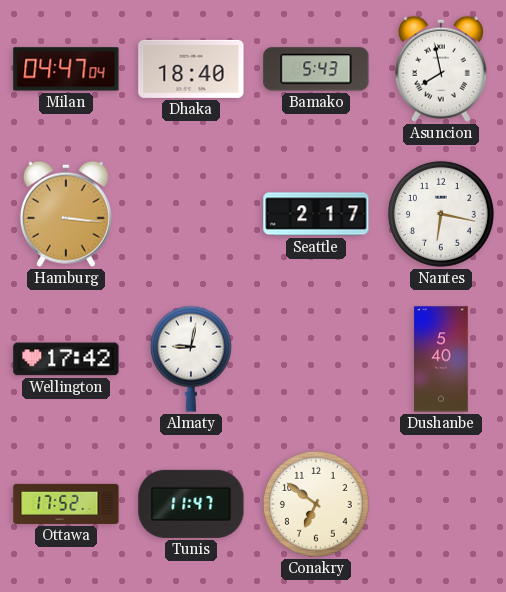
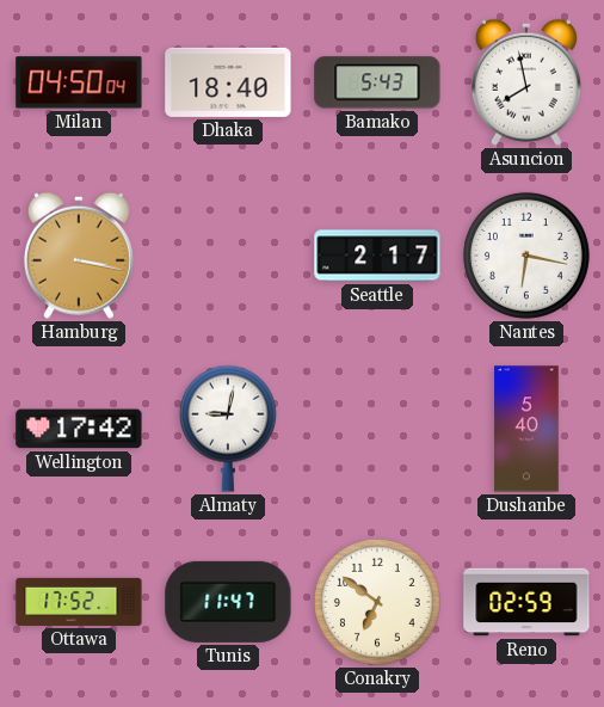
Milan: 04:47 -> 04:50 (79, 82)
Hamburg: 3:16 -> 3:17 (79, 256)
Reno: none -> 02:59 (526, 602)
